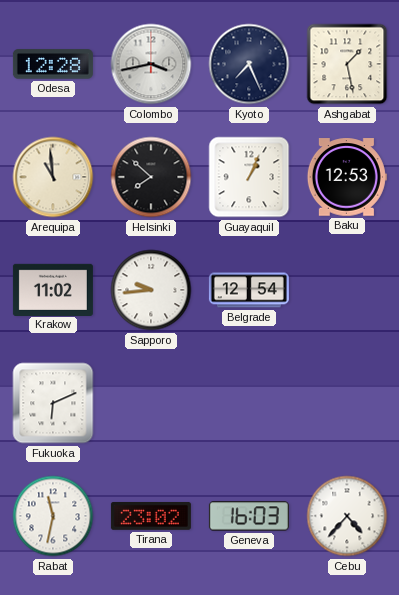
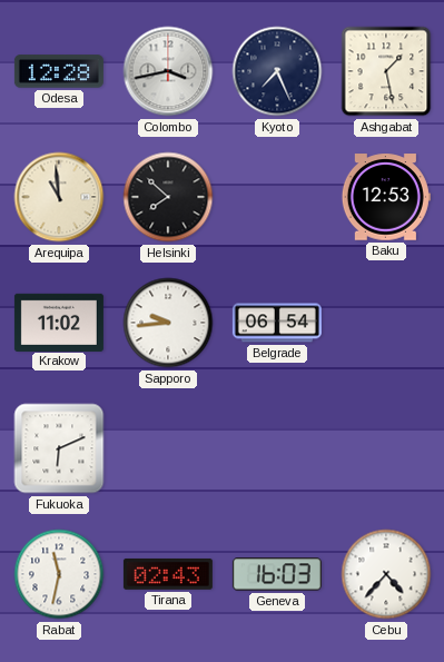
Guayaquil: 1:04 -> none (249, 177)
Belgrade: 12:54 -> 06:54 (277, 323)
Tirana: 23:02 -> 02:43 (168, 574)
